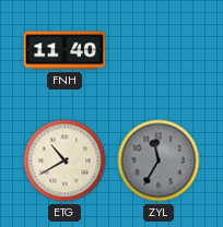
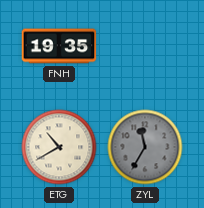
FNH: 11:40 -> 19:35 (59, 46)
